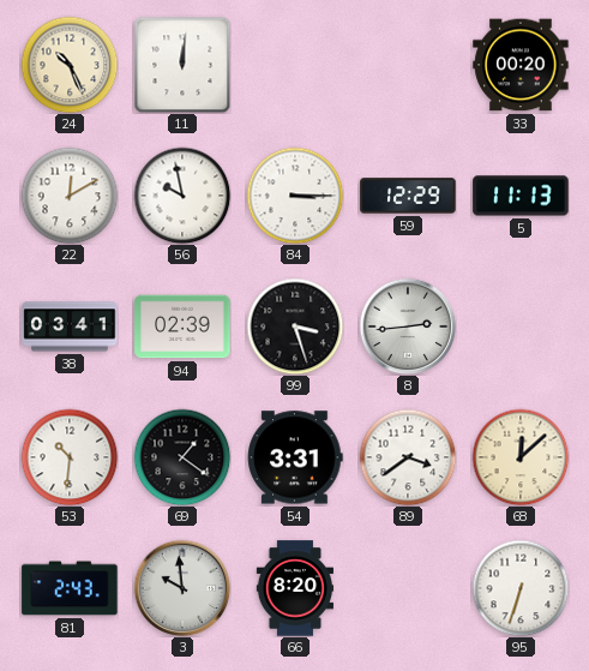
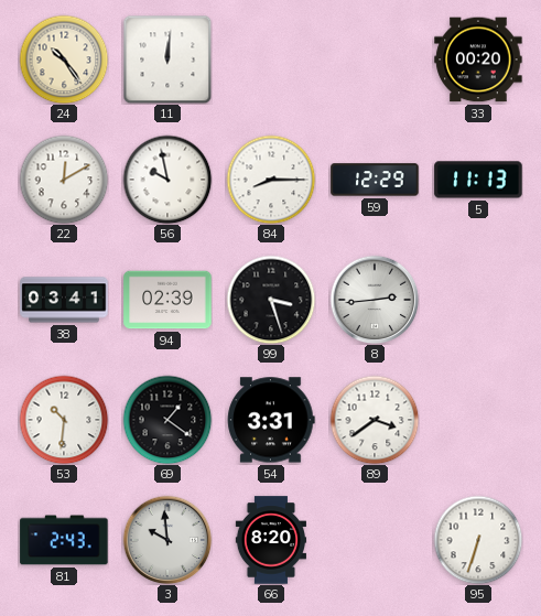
24: 10:26 -> 10:24 (64, 60)
84: 3:15 -> 8:15 (271, 180)
68: 12:08 -> none (521, 457)
